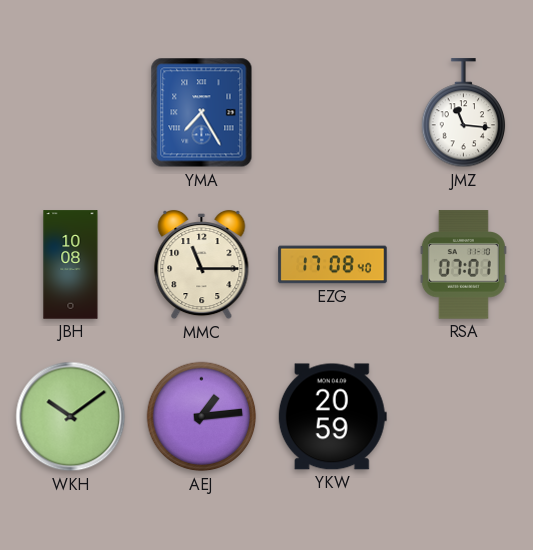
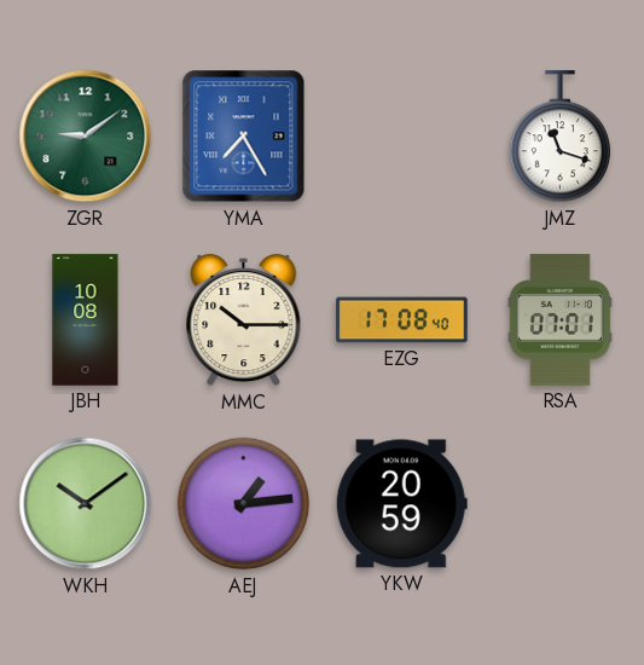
ZGR: none -> 9:09 (86, 137)
JMZ: 11:16 -> 11:18 (561, 137)
MMC: 11:15 -> 10:15 (244, 320)
